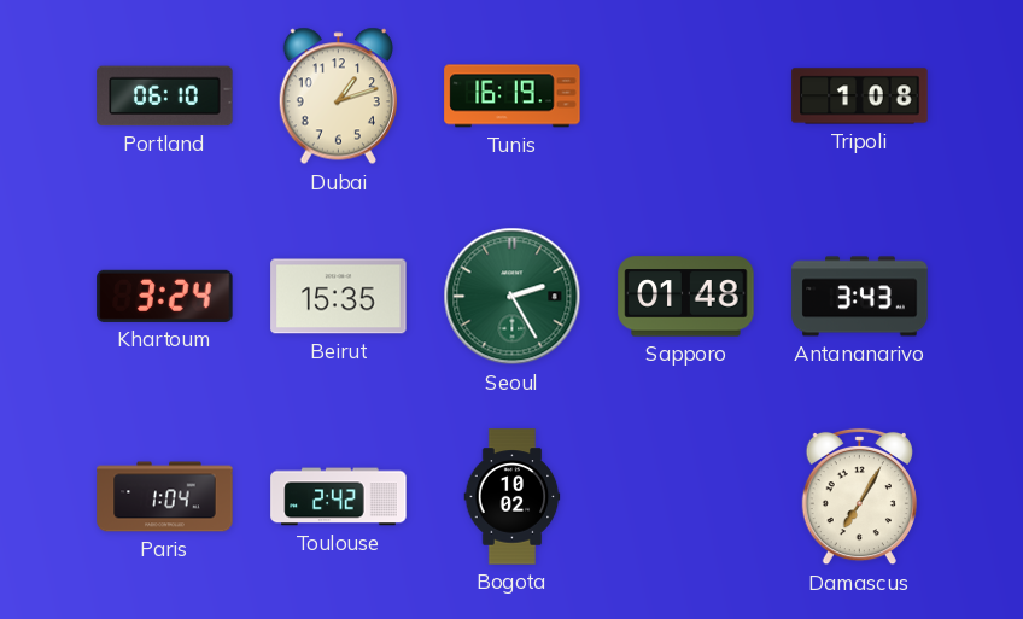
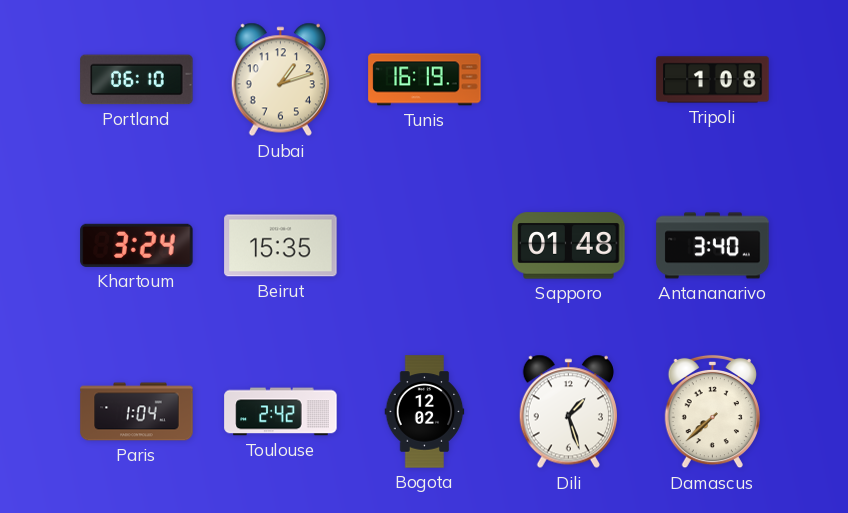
Seoul: 2:25 -> none (513, 297)
Antananarivo: 3:43 -> 3:40 (713, 246)
Bogota: 10:02 -> 12:02 (425, 412)
Dili: none -> 1:27 (568, 412)
Damascus: 7:05 -> 7:38 (712, 412)
